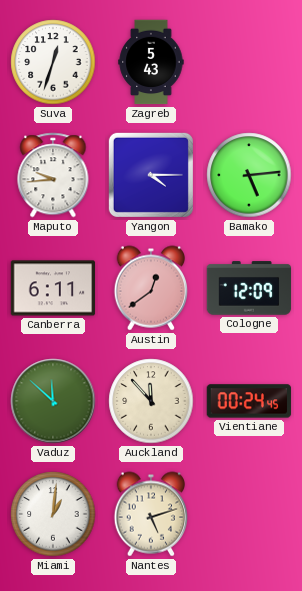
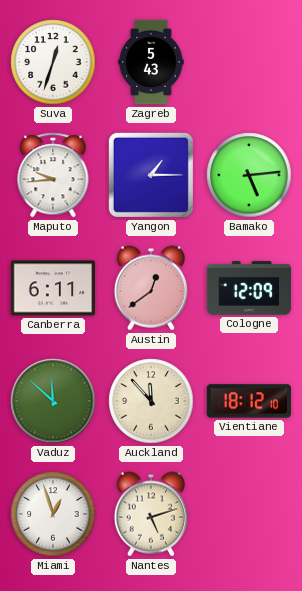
Yangon: 4:15 -> 1:15 (151, 175)
Vientiane: 00:24 -> 18:12 (249, 401)
Miami: 1:01 -> 12:57 (53, 514)
